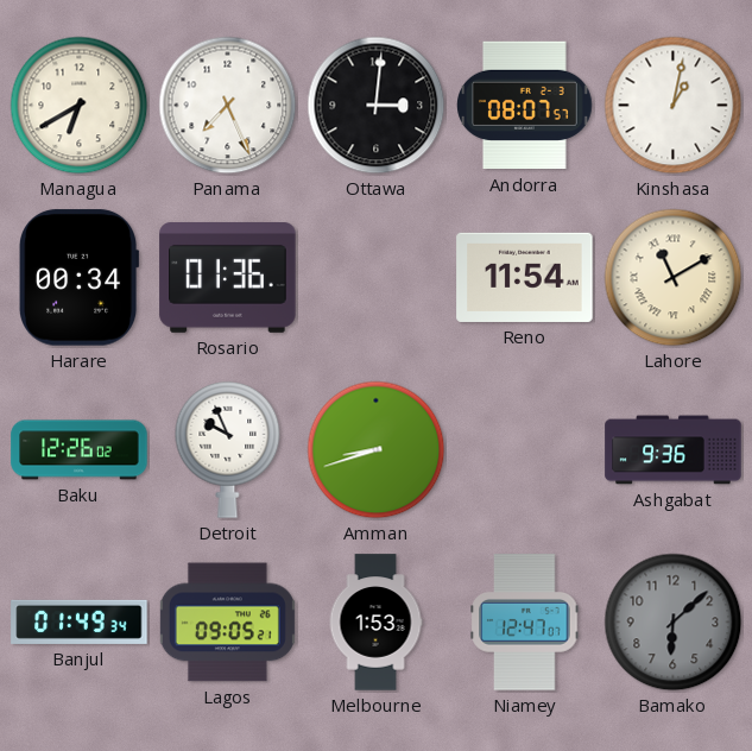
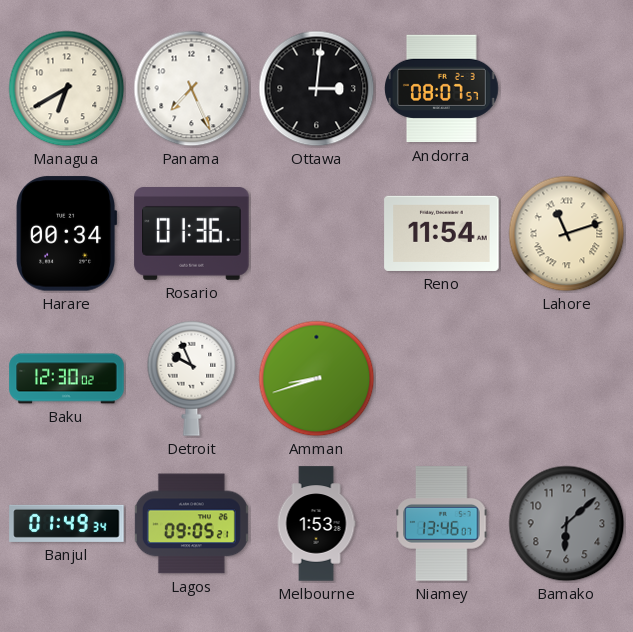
Kinshasa: 1:02 -> none (674, 106)
Lahore: 11:10 -> 11:12 (567, 234)
Baku: 12:26 -> 12:30 (67, 379)
Ashgabat: 9:36 -> none (674, 450)
Niamey: 12:47 -> 13:46 (442, 524)
